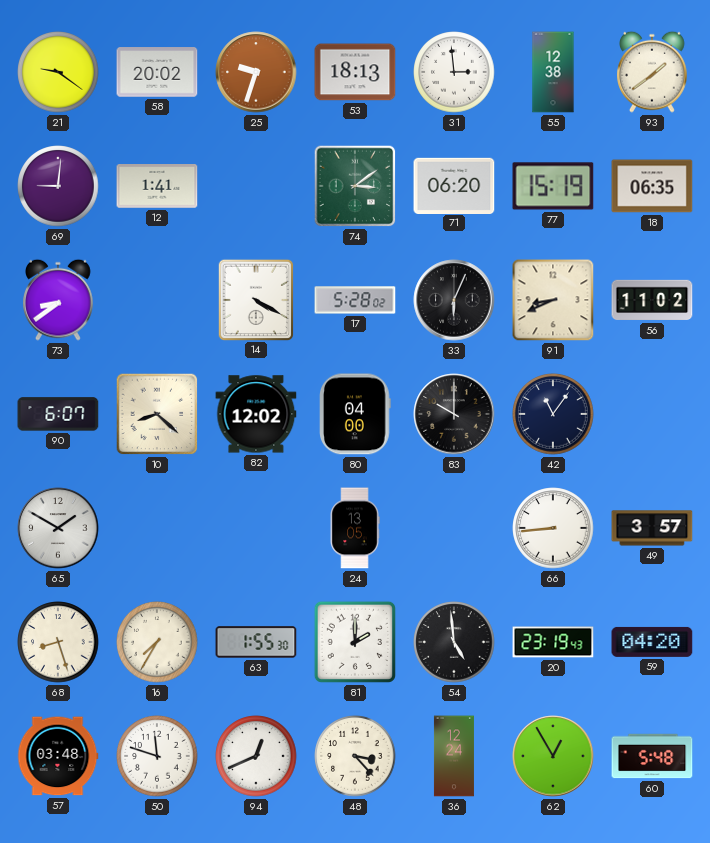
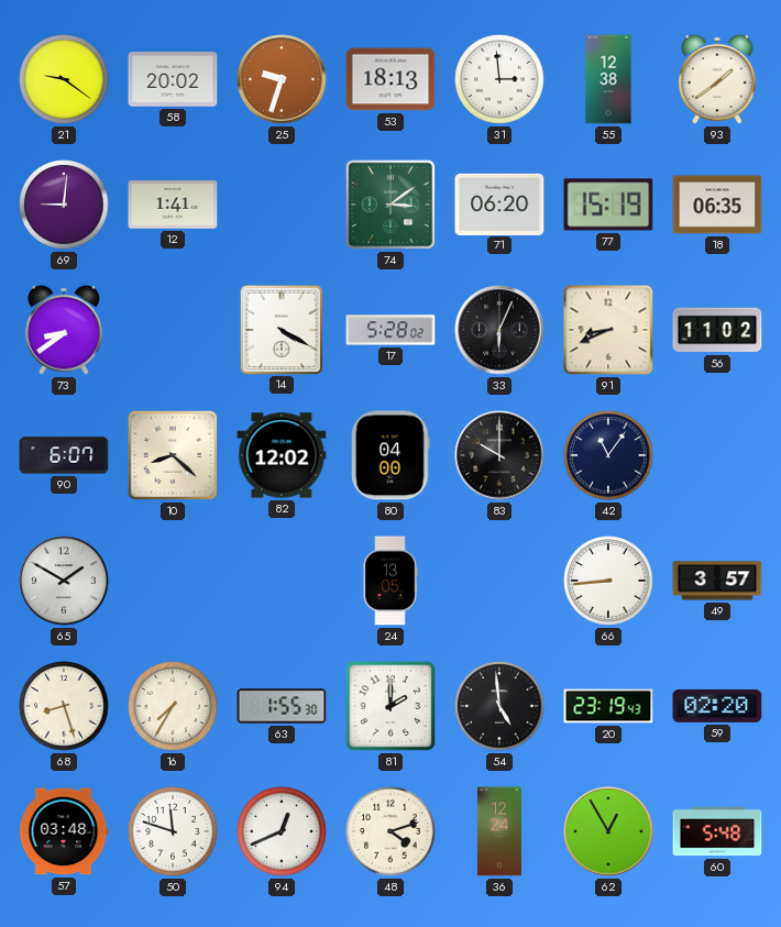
59: 04:20 -> 02:20 (717, 706)
48: 3:23 -> 4:12 (391, 831)
